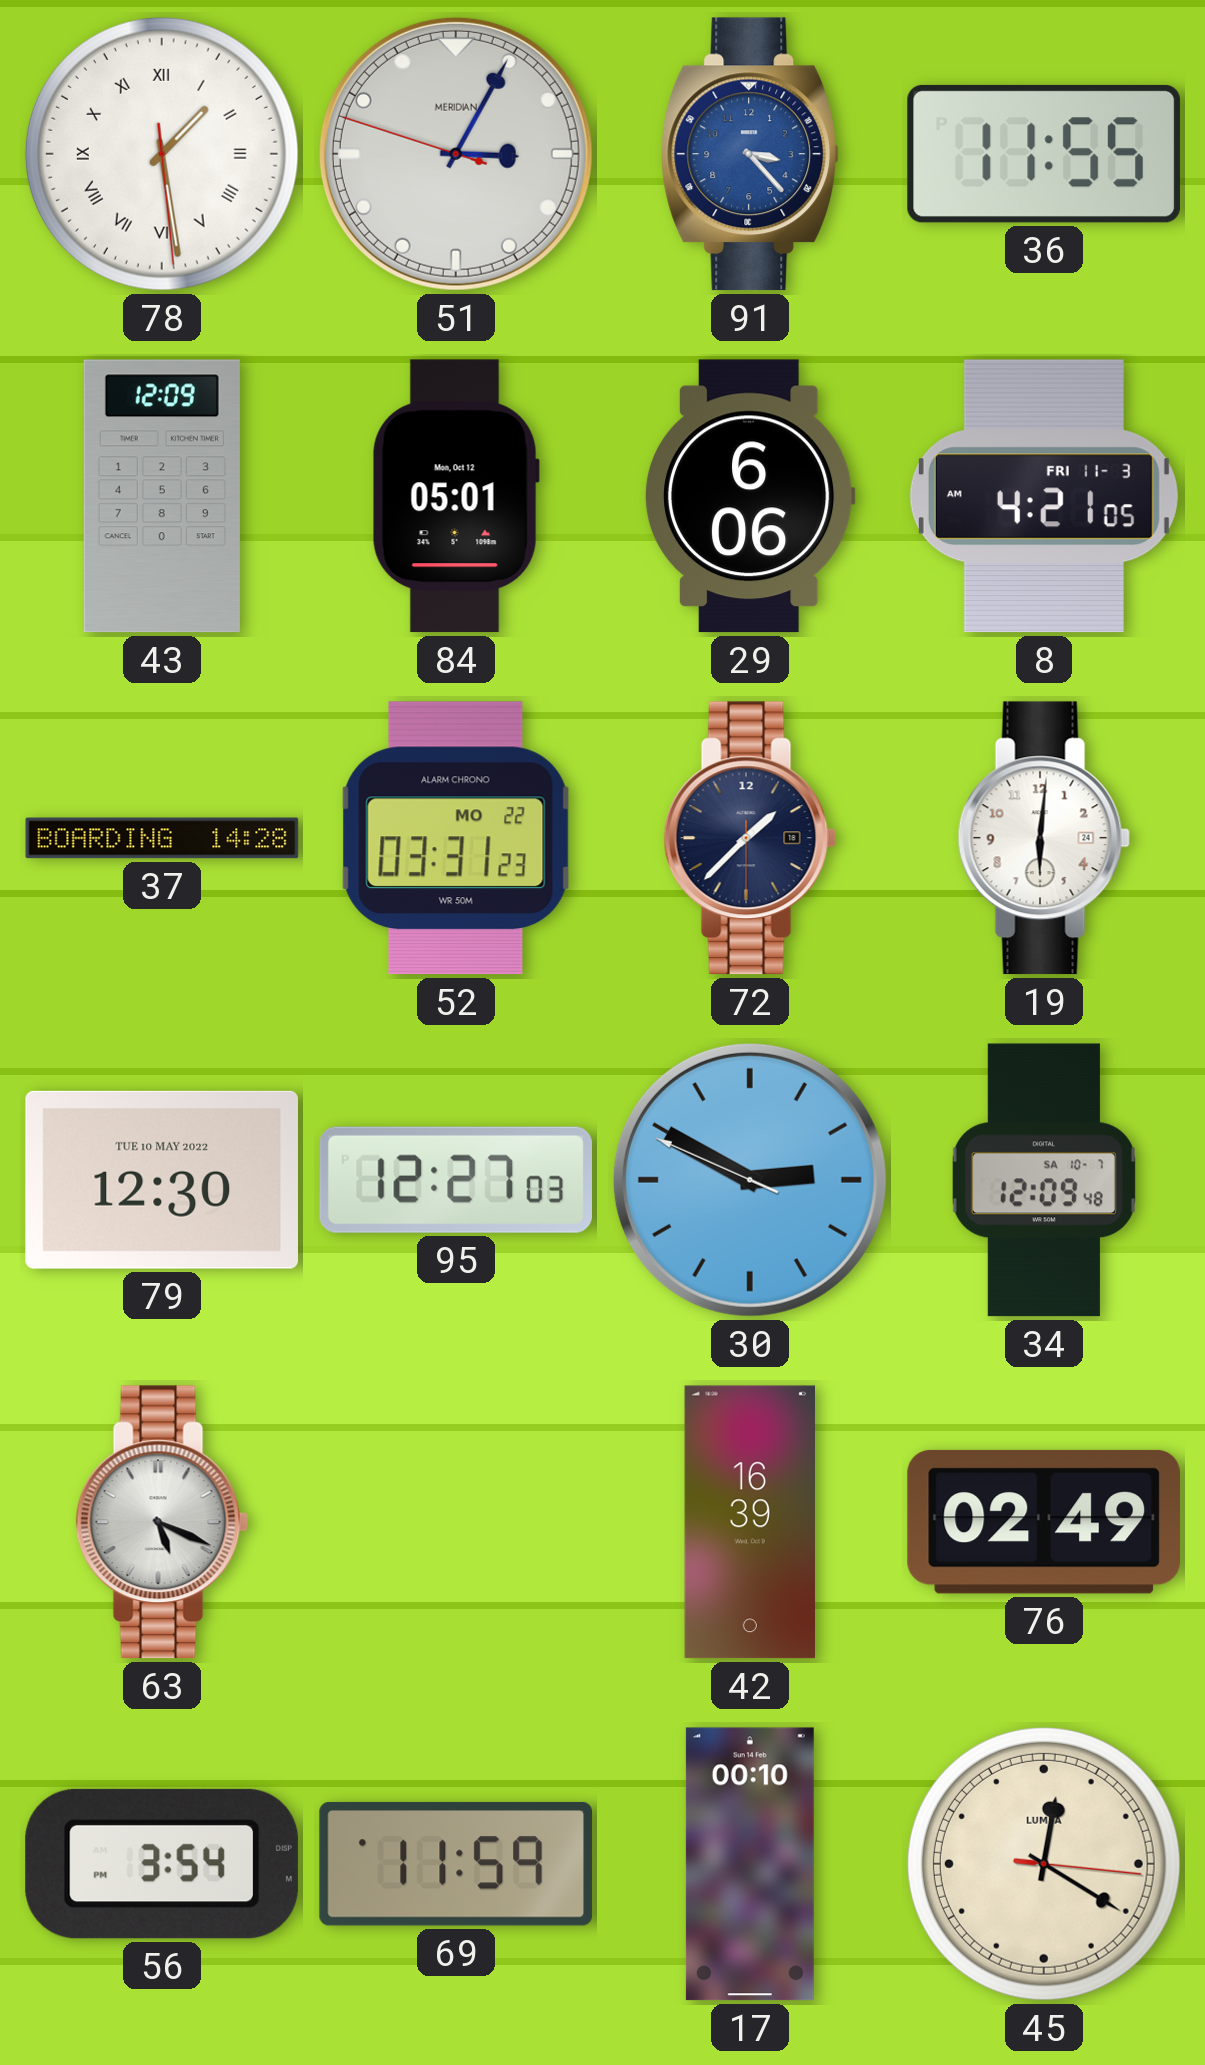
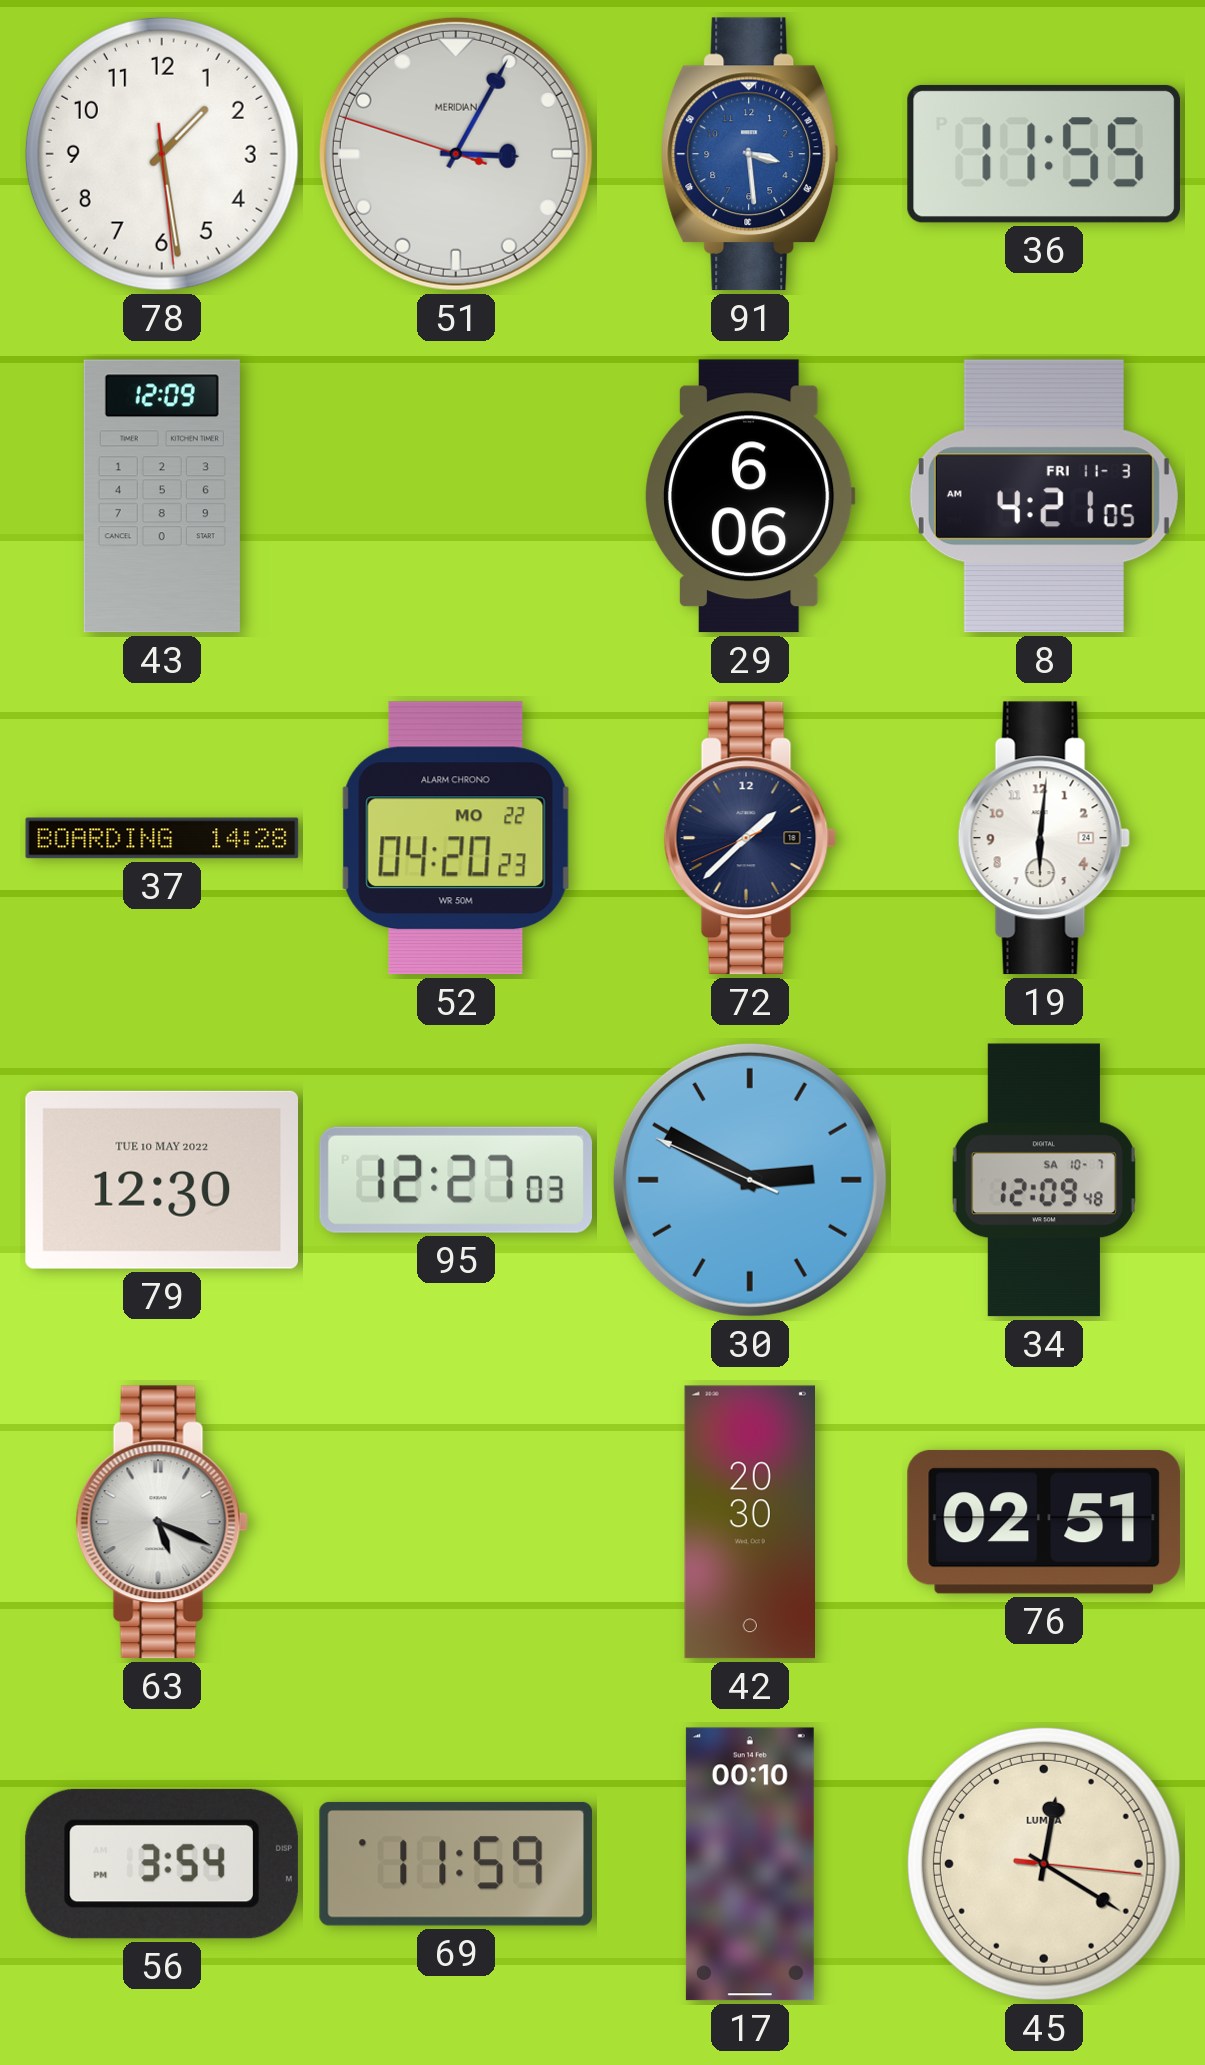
78 numerals: Roman -> Arabic (162, 154)
91: 3:23 -> 3:29 (751, 154)
84: 05:01 -> none (456, 496)
52: 03:31 -> 04:20 (456, 838)
72: 1:37:30 -> 1:37:41 (750, 838)
42: 16:39 -> 20:30 (750, 1522)
76: 02:49 -> 02:51 (1044, 1522)
